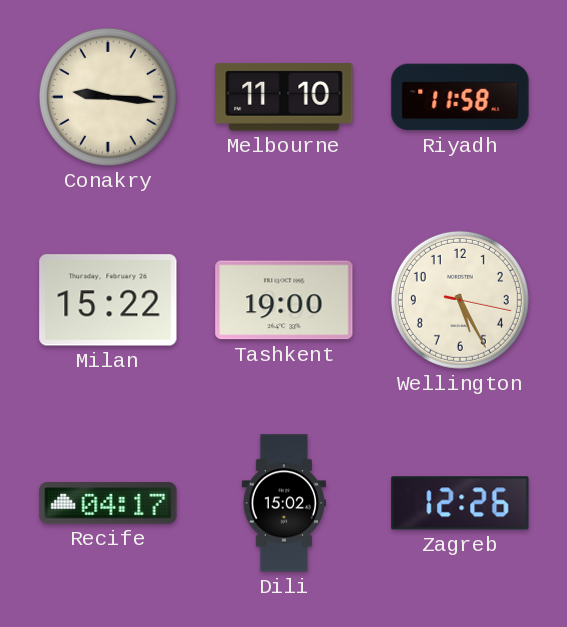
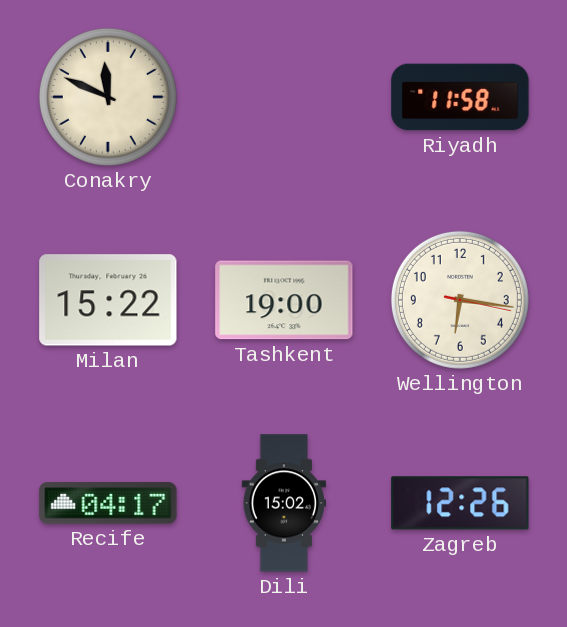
Conakry: 9:16 -> 11:49 (108, 97)
Melbourne: 11:10 -> none (284, 97)
Wellington: 5:25 -> 6:16 (460, 300)
